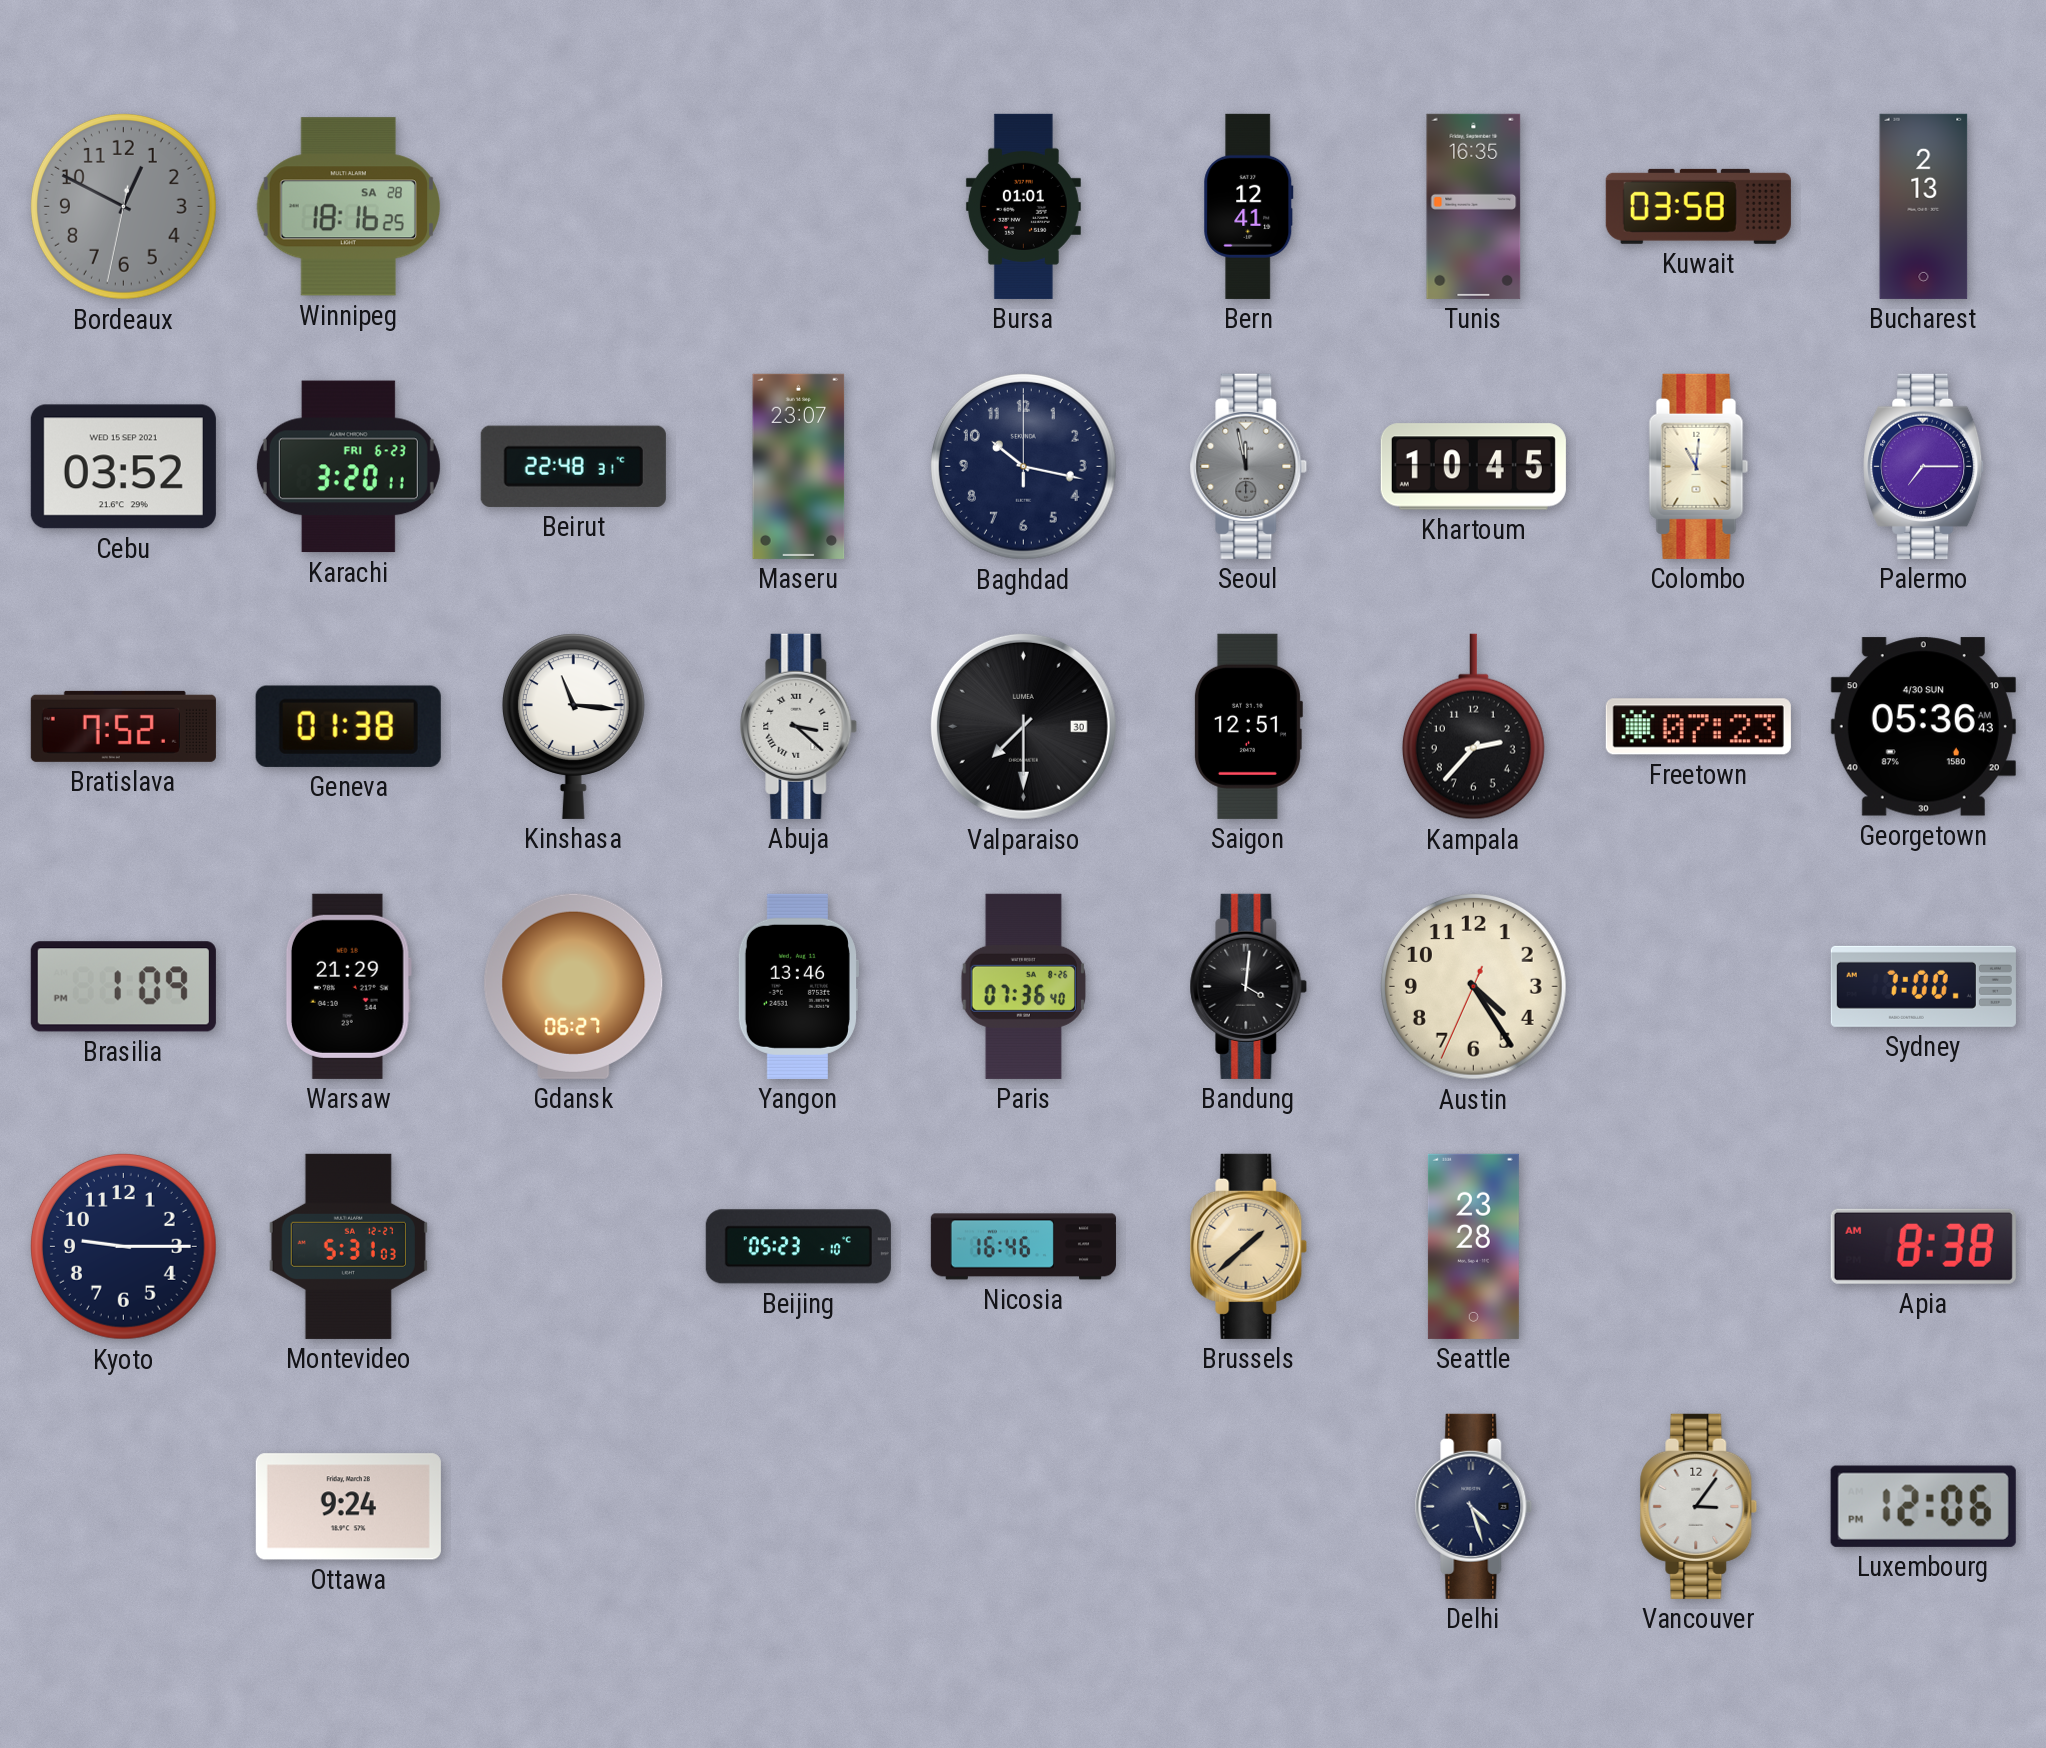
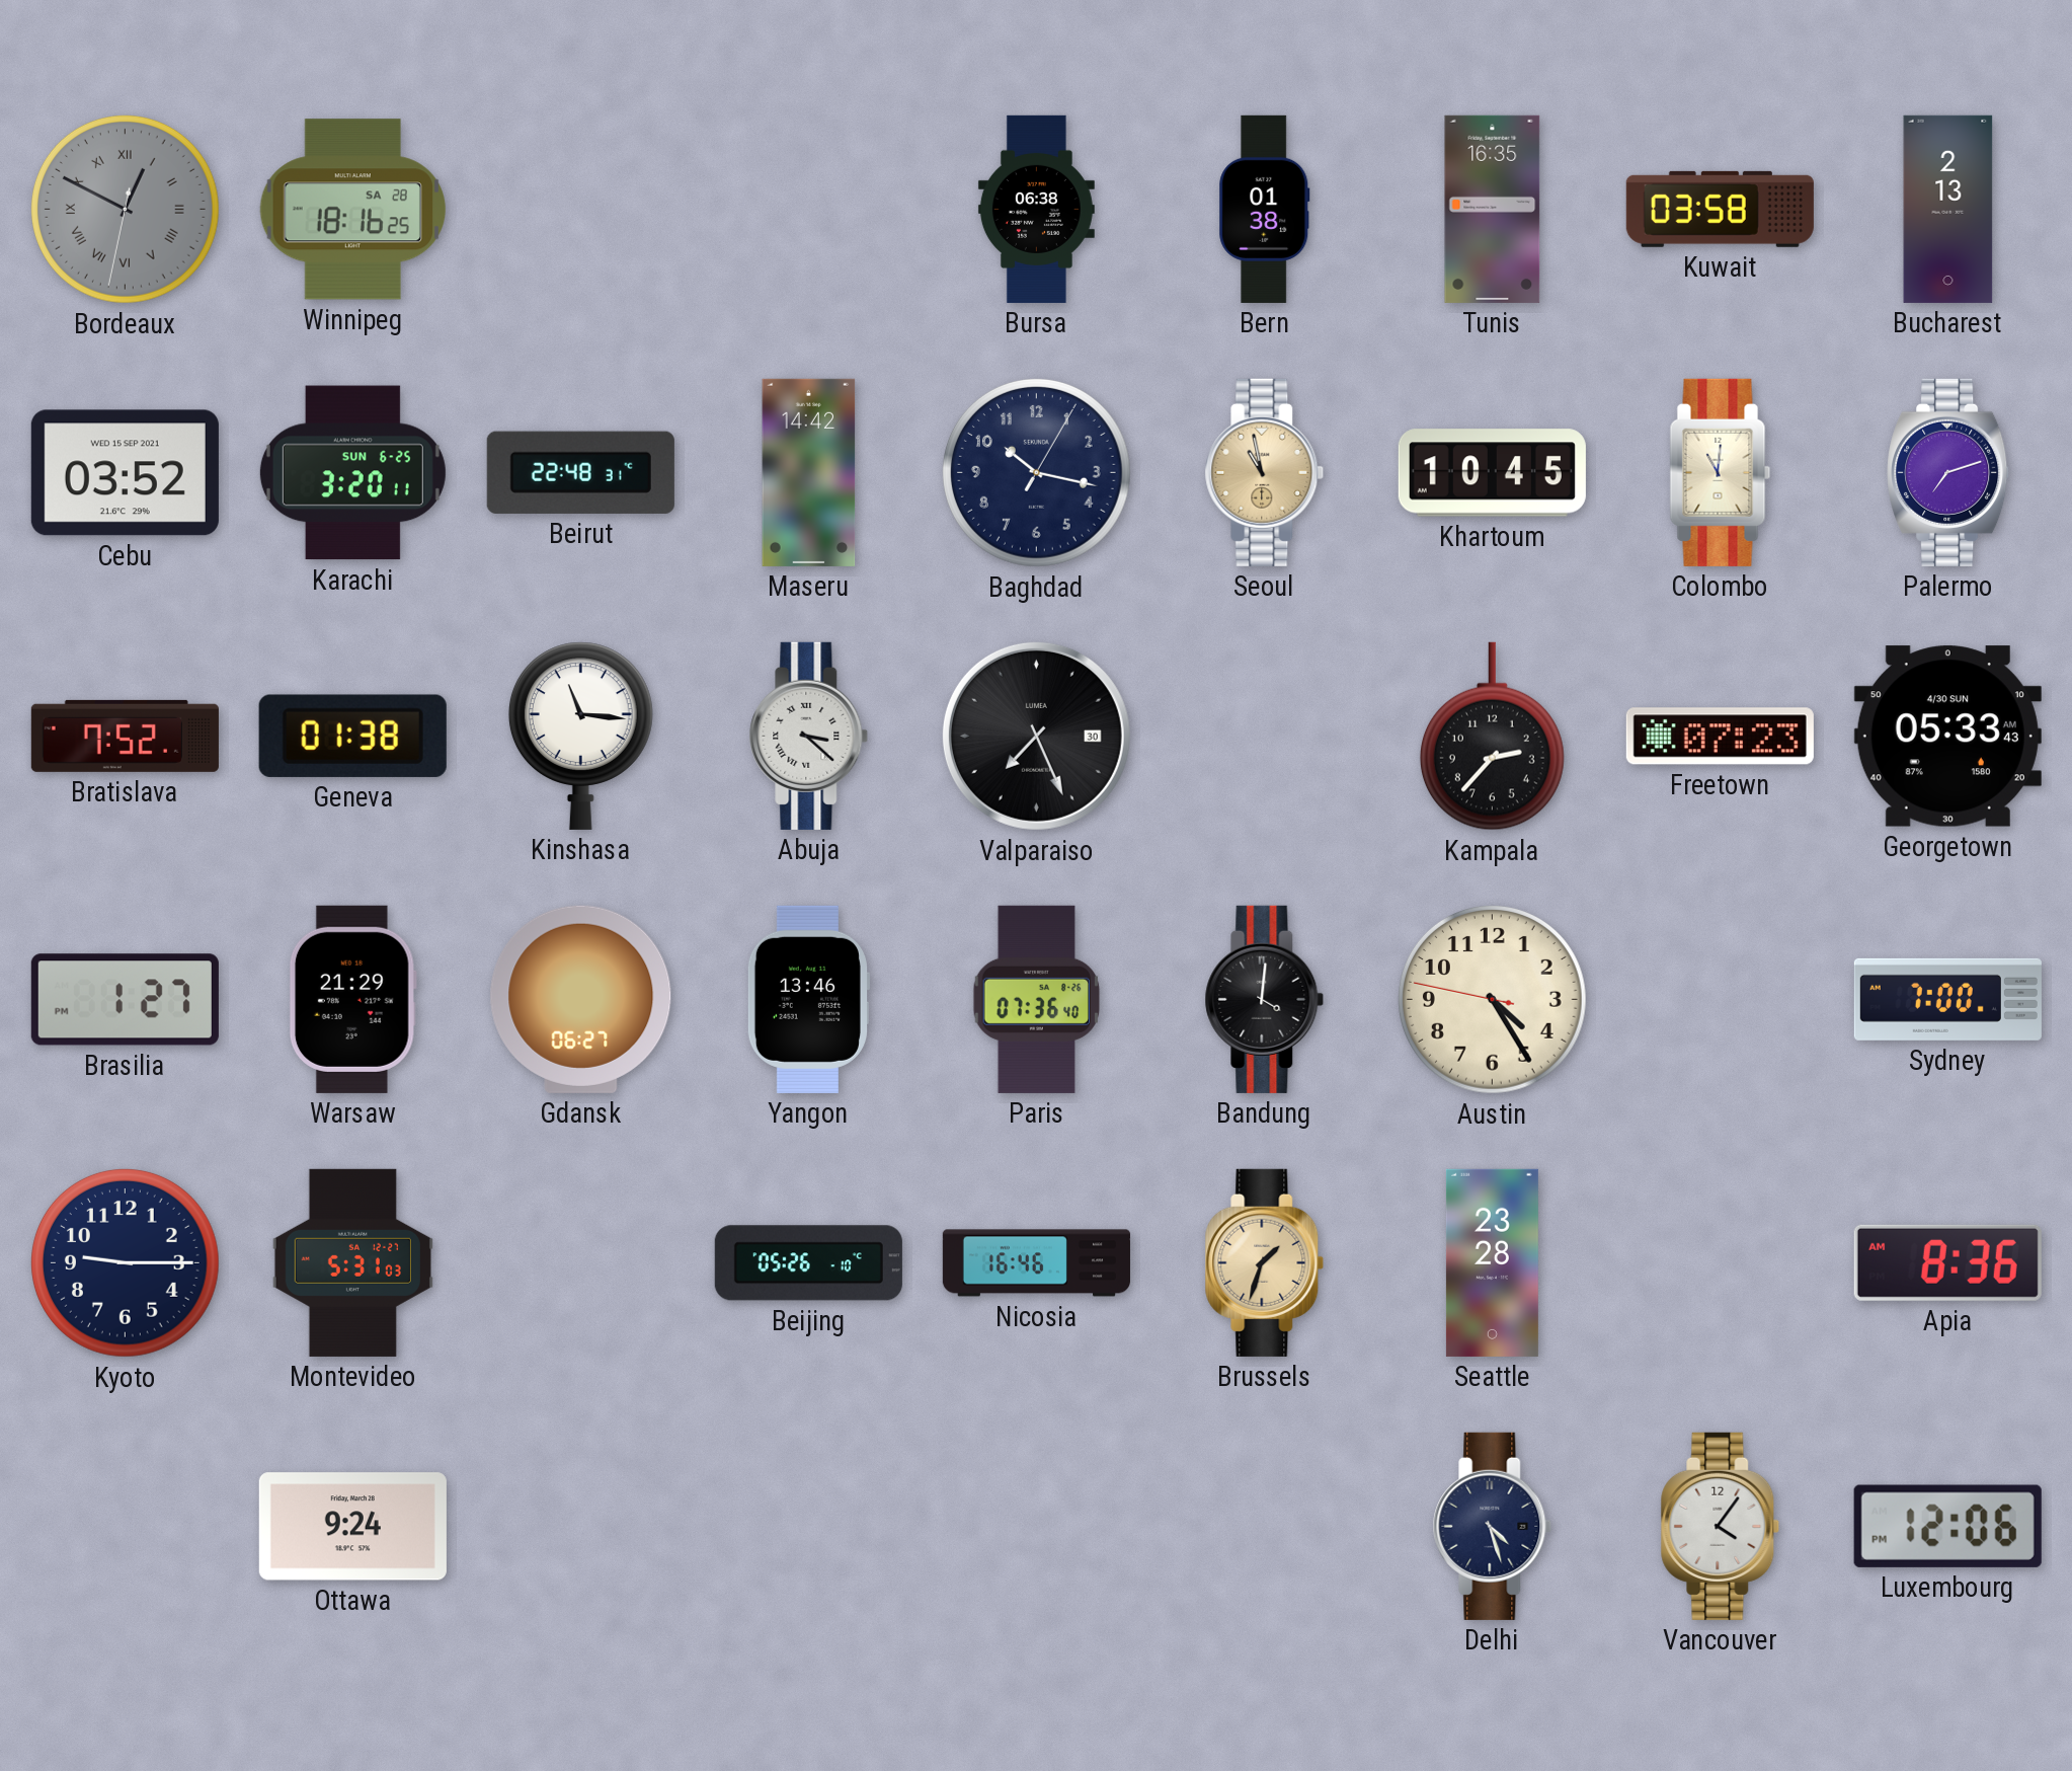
Bordeaux numerals: Arabic -> Roman (125, 209)
Bursa: 01:01 -> 06:38 (1036, 209)
Bern: 12:41 -> 01:38 (1265, 209)
Karachi date: FRI 6-23 -> SUN 6-25 (352, 473)
Maseru: 23:07 -> 14:42 (809, 472)
Baghdad: 10:17:00 -> 10:17:05 (1036, 472)
Seoul: 11:58 -> 10:58 (1265, 472)
Seoul dial: grey -> champagne (1265, 472)
Palermo: 7:15 -> 7:12 (1948, 472)
Valparaiso: 7:30 -> 7:26 (1036, 736)
Saigon: 12:51 -> none (1248, 726)
Georgetown: 05:36 -> 05:33 (1947, 737)
Brasilia: 1:09 -> 1:27 (125, 1000)
Austin: 4:24:34 -> 4:24:47 (1492, 999)
Beijing: 05:23 -> 05:26 (808, 1263)
Brussels: 1:38 -> 1:33 (1265, 1262)
Apia: 8:38 -> 8:36 (1947, 1262)
Vancouver: 3:06 -> 4:06 (1721, 1526)
